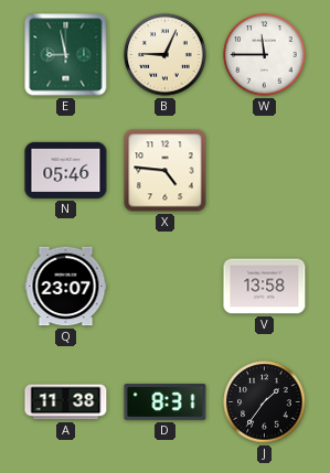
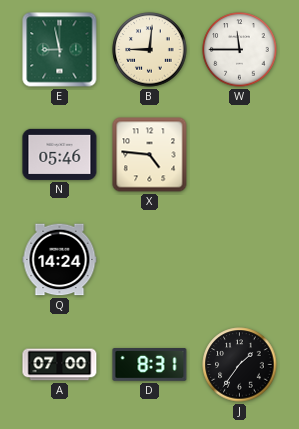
B: 9:04 -> 9:01 (150, 50)
Q: 23:07 -> 14:24 (60, 260)
V: 13:58 -> none (265, 287)
A: 11:38 -> 07:00 (60, 365)
